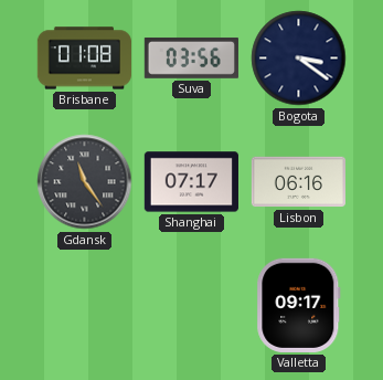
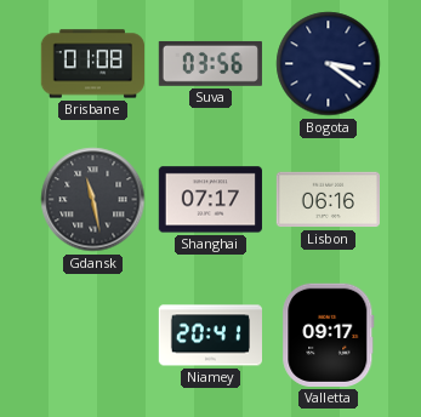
Gdansk: 11:24 -> 11:28 (93, 200)
Niamey: none -> 20:41 (210, 336)
